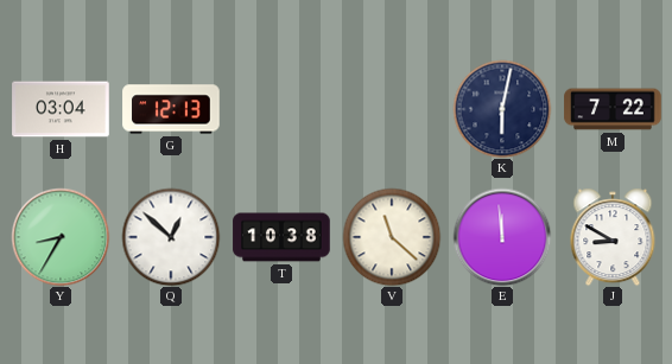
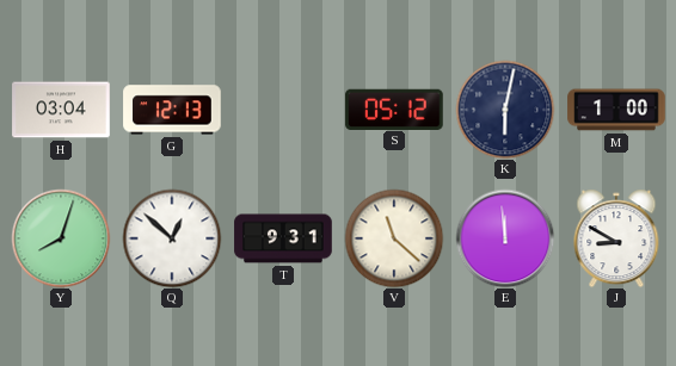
S: none -> 05:12 (394, 108)
M: 7:22 -> 1:00 (616, 110)
Y: 8:35 -> 8:03 (61, 238)
T: 10:38 -> 9:31 (283, 238)
